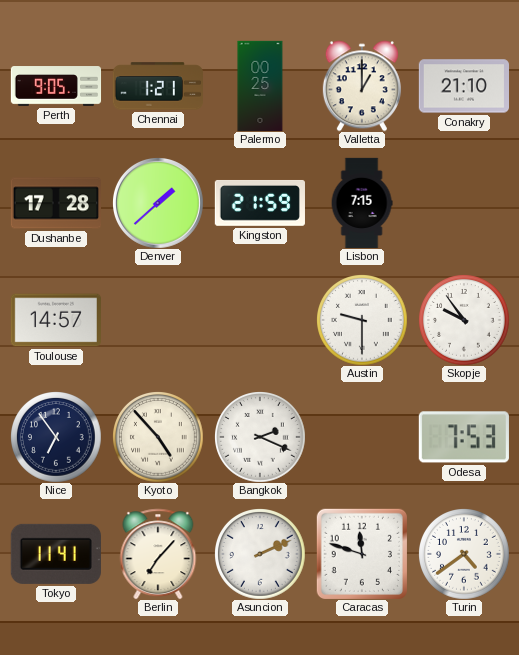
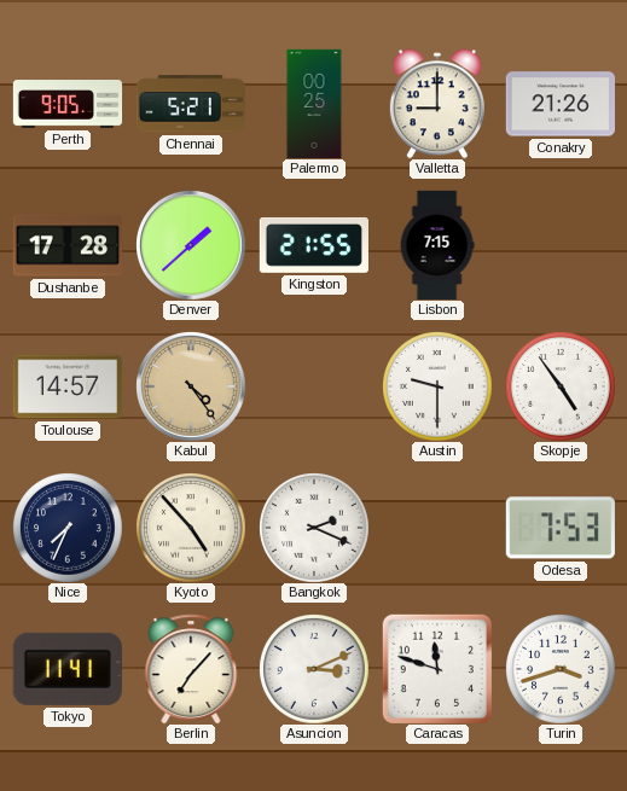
Chennai: 1:21 -> 5:21 (190, 104)
Valletta: 1:00 -> 9:00 (437, 104)
Conakry: 21:10 -> 21:26 (559, 104)
Kingston: 21:59 -> 21:55 (314, 245)
Kabul: none -> 4:24 (191, 386)
Skopje: 9:54 -> 4:54 (561, 386)
Nice: 6:54 -> 7:34 (68, 528)
Asuncion: 2:11 -> 3:11 (314, 669)
Turin: 4:39 -> 3:42 (561, 669)
